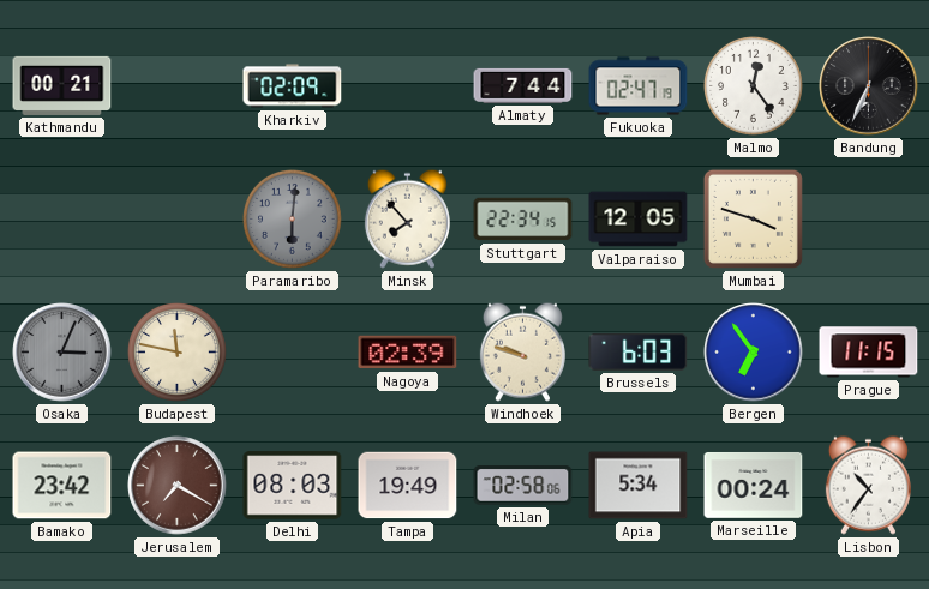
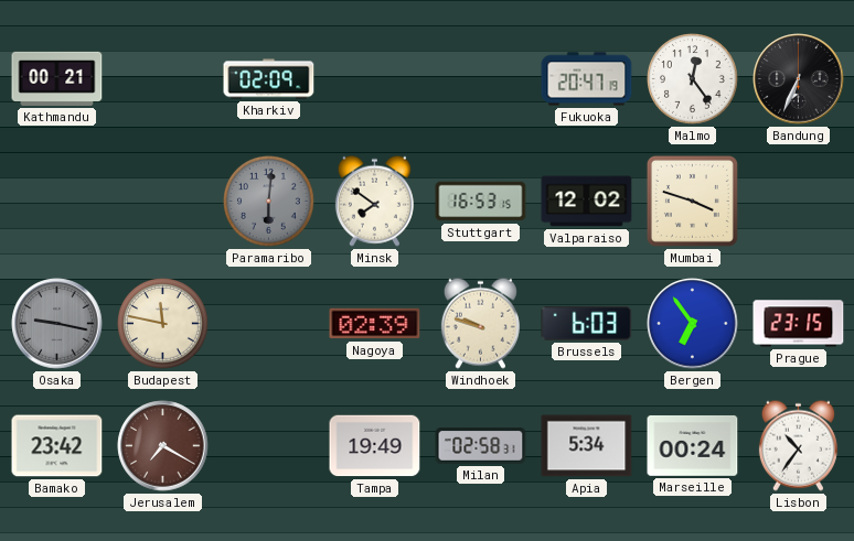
Almaty: 7:44 -> none (523, 85)
Fukuoka: 02:47 -> 20:47 (587, 79)
Minsk: 7:53 -> 7:51 (374, 201)
Stuttgart: 22:34 -> 16:53 (481, 202)
Valparaiso: 12:05 -> 12:02 (587, 202)
Osaka: 3:04 -> 9:17 (57, 324)
Prague: 11:15 -> 23:15 (799, 324)
Delhi: 08:03 -> none (293, 486)
Milan: 02:58:06 -> 02:58:31 (481, 446)
